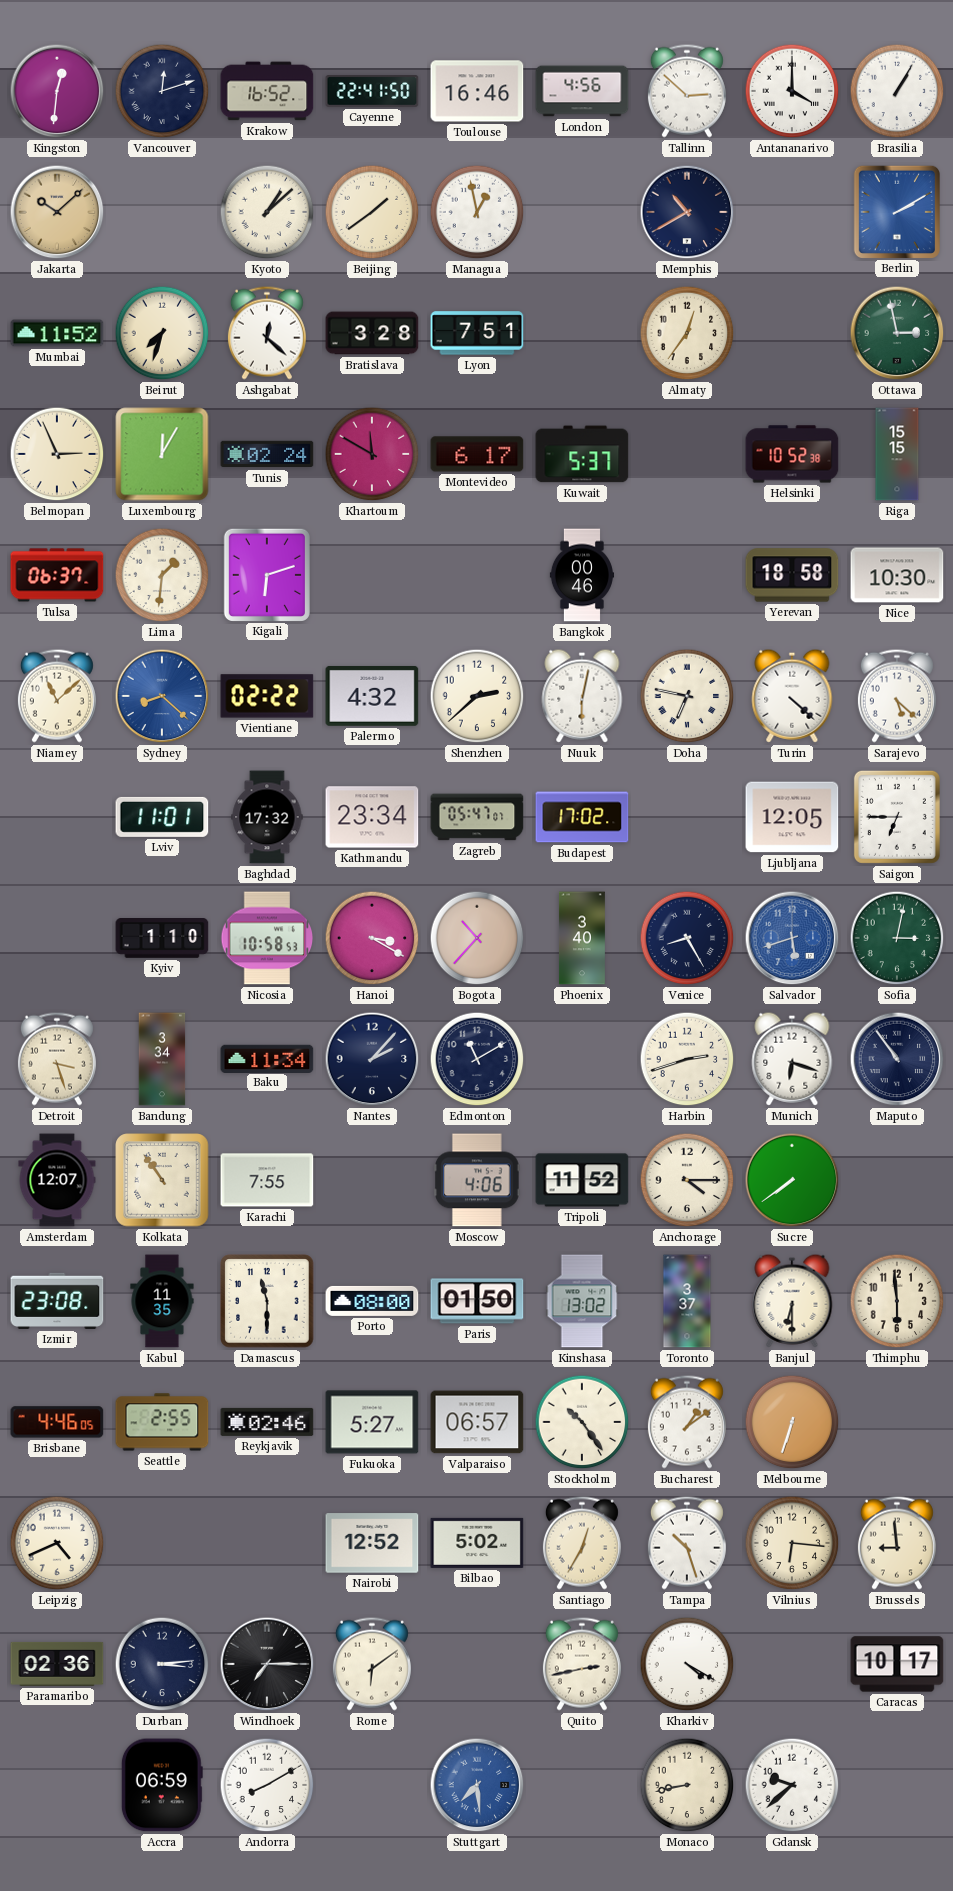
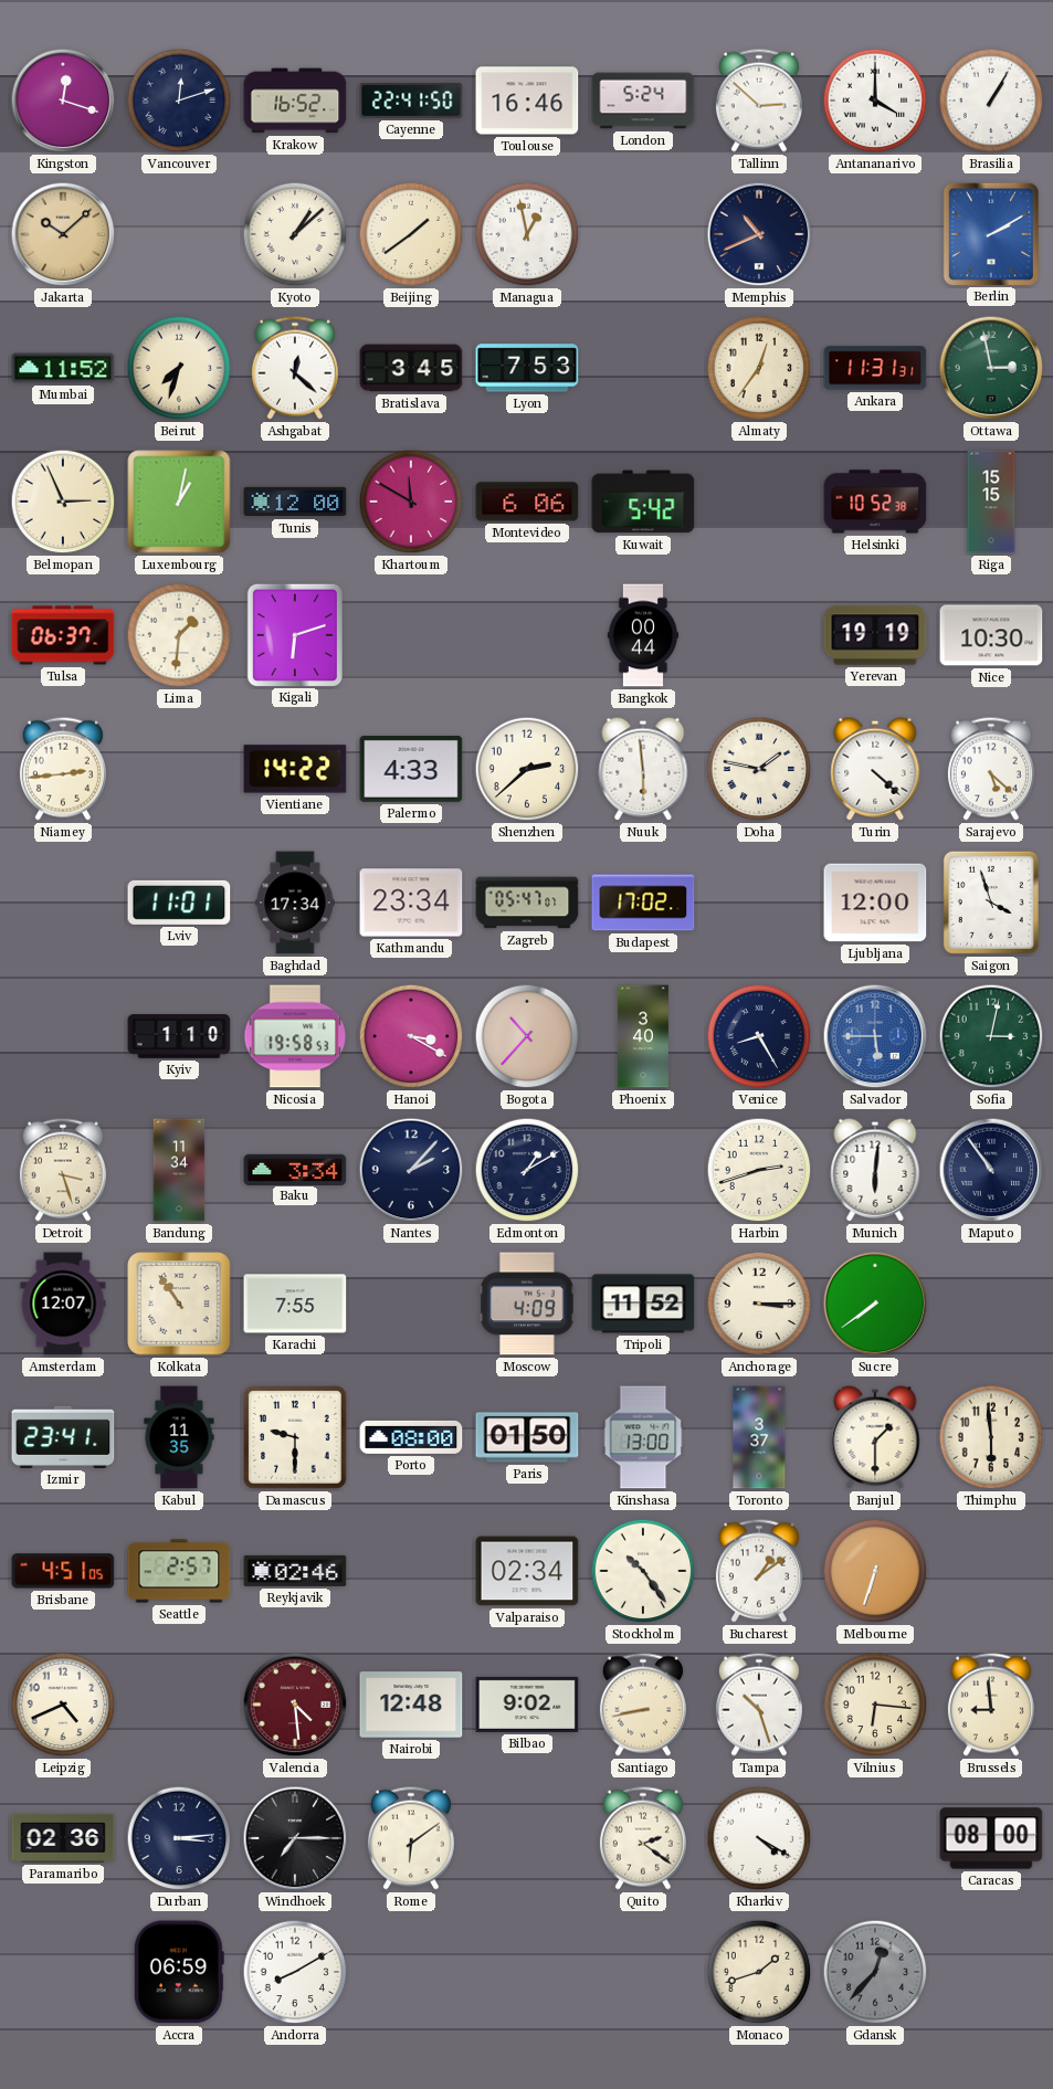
Kingston: 12:31 -> 12:18 (63, 101)
London: 4:56 -> 5:24 (643, 101)
Memphis: 10:40 -> 10:41 (759, 234)
Bratislava: 3:28 -> 3:45 (411, 368)
Lyon: 7:51 -> 7:53 (527, 368)
Ankara: none -> 11:31 (875, 368)
Luxembourg: 12:05 -> 1:02 (179, 502)
Tunis: 02:24 -> 12:00 (295, 502)
Montevideo: 6:17 -> 6:06 (527, 502)
Kuwait: 5:37 -> 5:42 (643, 502)
Bangkok: 00:46 -> 00:44 (642, 635)
Yerevan: 18:58 -> 19:19 (875, 635)
Niamey: 11:08 -> 2:44 (63, 769)
Sydney: 8:22 -> none (162, 696)
Vientiane: 02:22 -> 14:22 (295, 769)
Palermo: 4:32 -> 4:33 (411, 769)
Nuuk: 6:02 -> 5:59 (643, 769)
Doha: 6:47 -> 1:47 (759, 769)
Baghdad: 17:32 -> 17:34 (295, 903)
Ljubljana: 12:05 -> 12:00 (875, 903)
Saigon: 6:45 -> 3:57 (991, 903)
Nicosia: 10:58 -> 19:58 (295, 1036)
Salvador: 5:42 -> 5:45 (875, 1036)
Bandung: 3:34 -> 11:34 (179, 1170)
Baku: 11:34 -> 3:34 (295, 1169)
Edmonton: 11:10 -> 1:10 (527, 1170)
Munich: 6:18 -> 6:01 (875, 1170)
Moscow: 4:06 -> 4:09 (528, 1304)
Anchorage: 4:15 -> 3:15 (759, 1304)
Izmir: 23:08 -> 23:41 (63, 1437)
Damascus: 11:30 -> 9:30 (295, 1437)
Kinshasa: 13:02 -> 13:00 (643, 1437)
Banjul: 6:30 -> 1:30 (875, 1437)
Brisbane: 4:46 -> 4:51 (63, 1571)
Seattle: 2:55 -> 2:57 (179, 1571)
Fukuoka: 5:27 -> none (372, 1422)
Valparaiso: 06:57 -> 02:34 (527, 1571)
Valencia: none -> 4:29 (295, 1705)
Nairobi: 12:52 -> 12:48 (411, 1705)
Bilbao: 5:02 -> 9:02 (527, 1705)
Santiago: 12:35 -> 8:43 (643, 1705)
Quito: 2:43 -> 2:21 (643, 1838)
Caracas: 10:17 -> 08:00 (991, 1838)
Stuttgart: 7:29 -> none (477, 1785)
Monaco: 8:43 -> 1:42 (759, 1972)
Gdansk: 9:38 -> 12:37 (875, 1972)
Gdansk dial: white -> grey (875, 1972)
